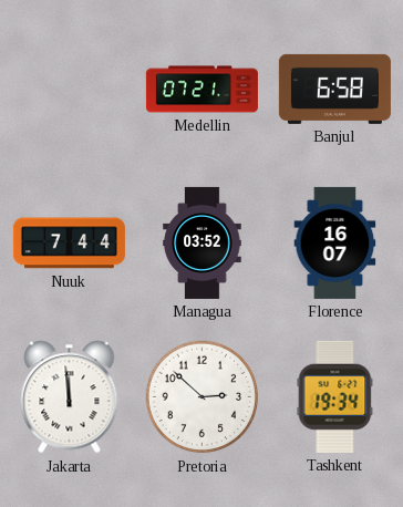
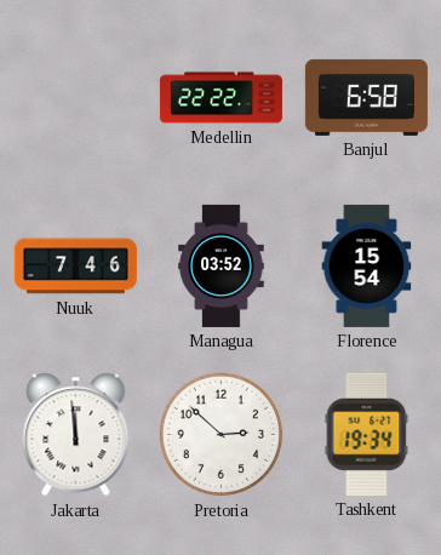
Medellin: 07:21 -> 22:22 (220, 98)
Nuuk: 7:44 -> 7:46 (75, 267)
Florence: 16:07 -> 15:54 (367, 265)
